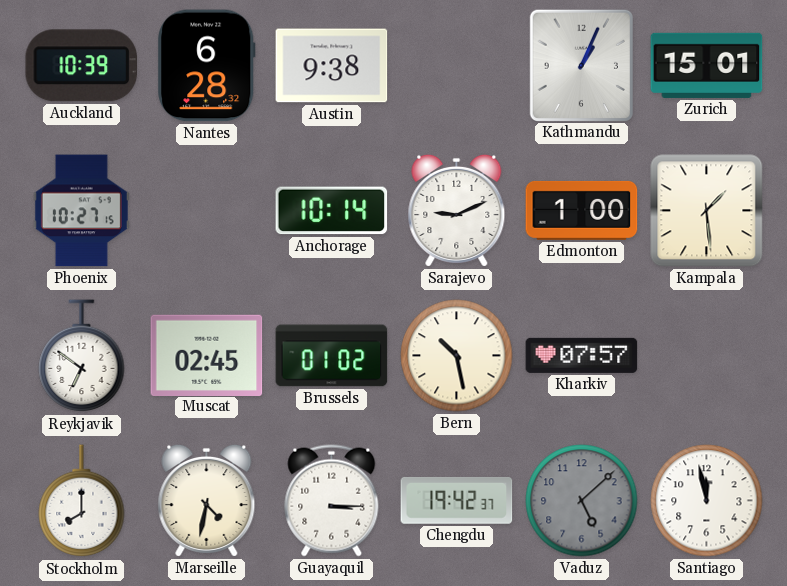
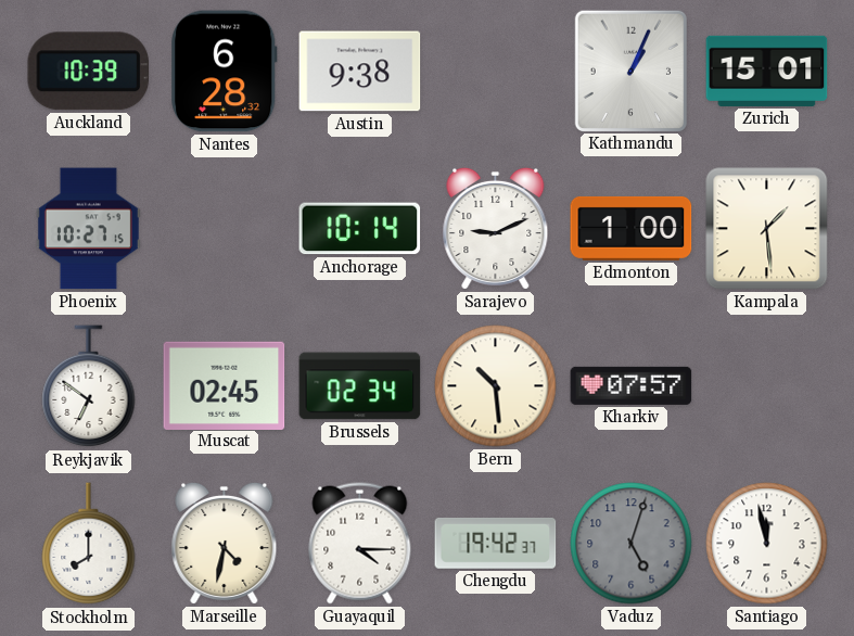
Brussels: 01:02 -> 02:34 (360, 386)
Bern: 10:28 -> 10:29 (496, 386)
Guayaquil: 3:15 -> 4:15 (360, 544)
Vaduz: 5:08 -> 5:03 (632, 544)
